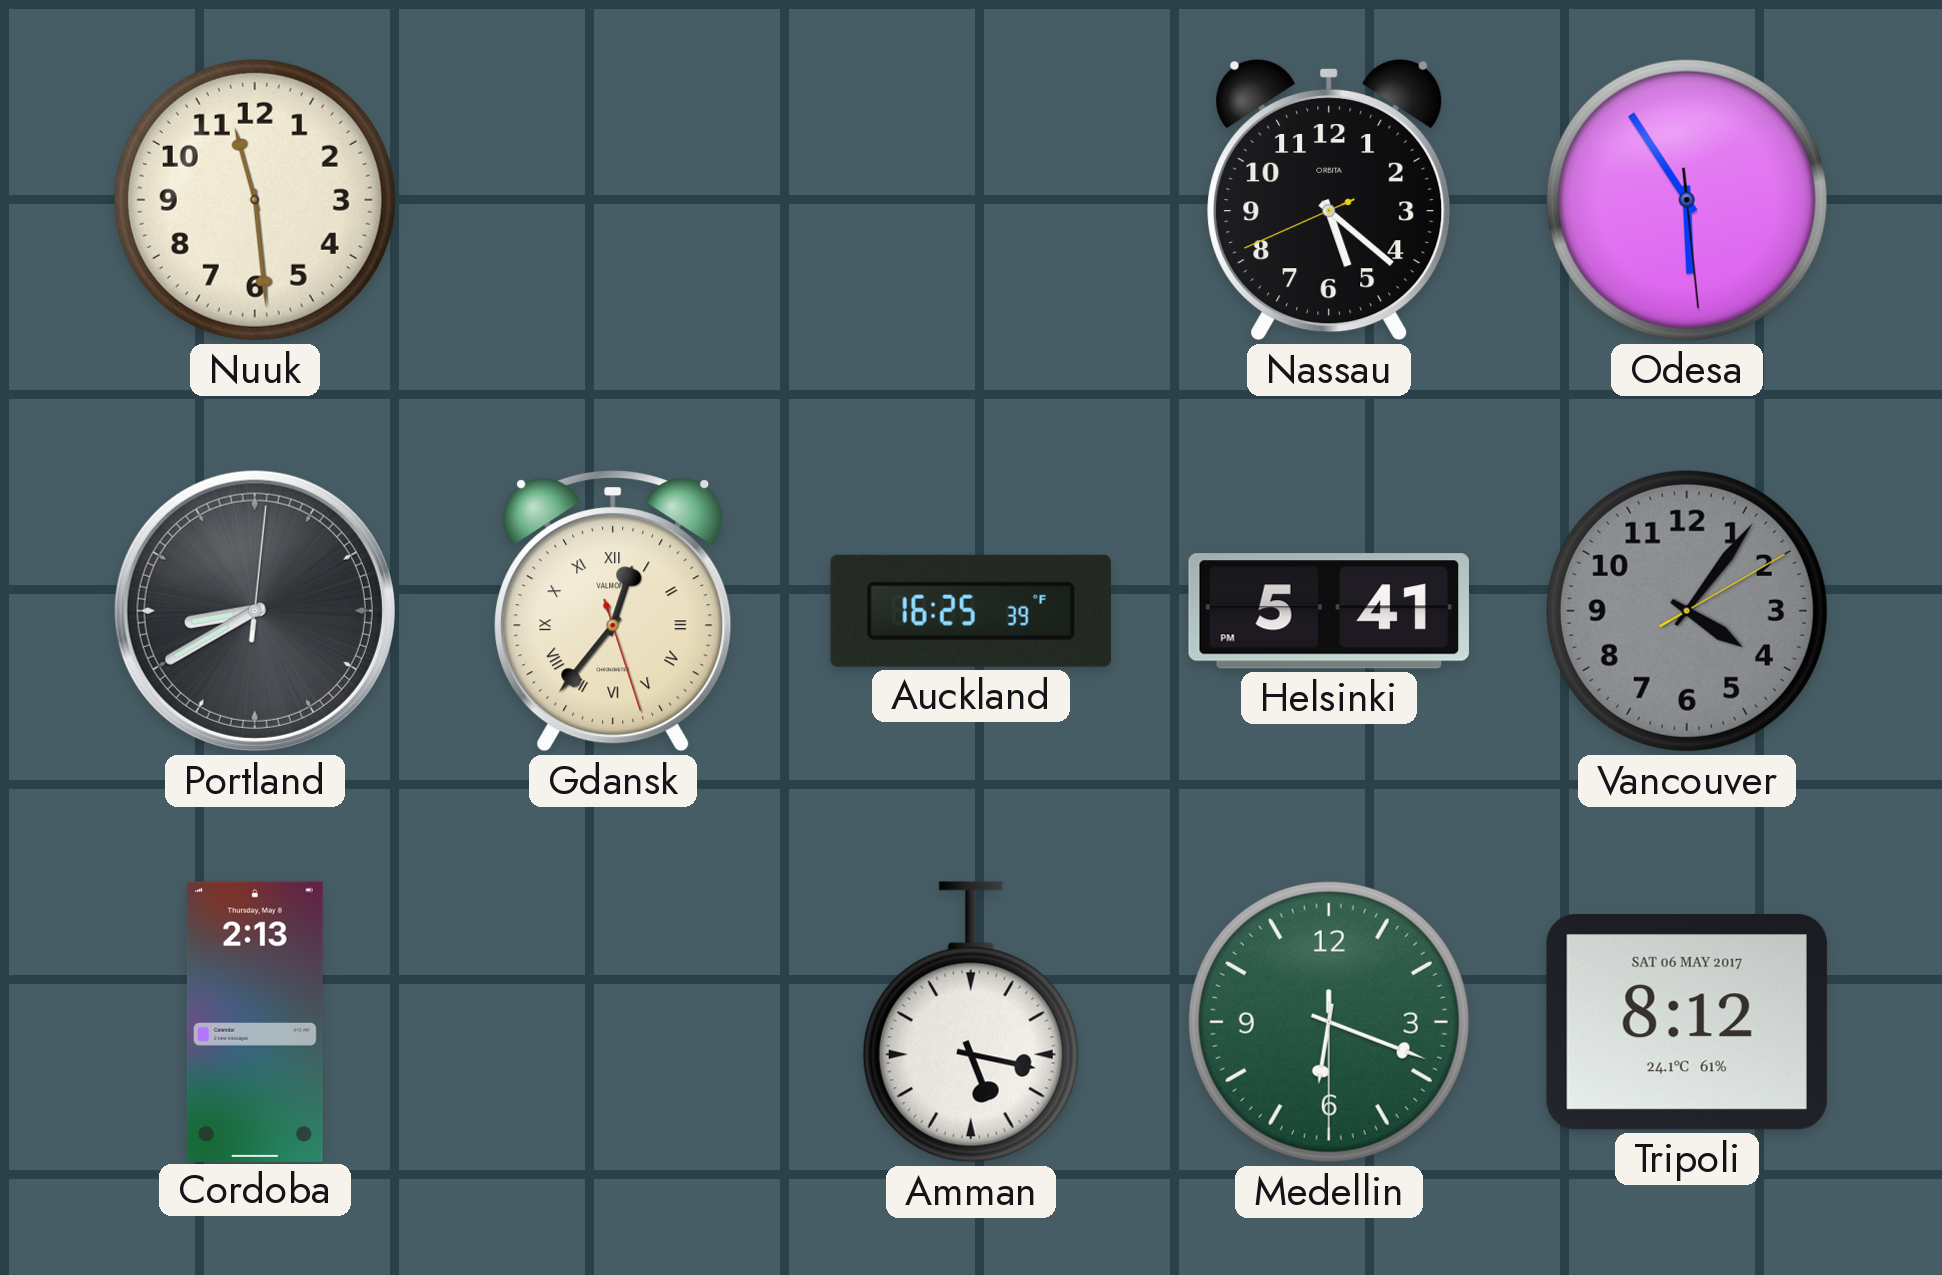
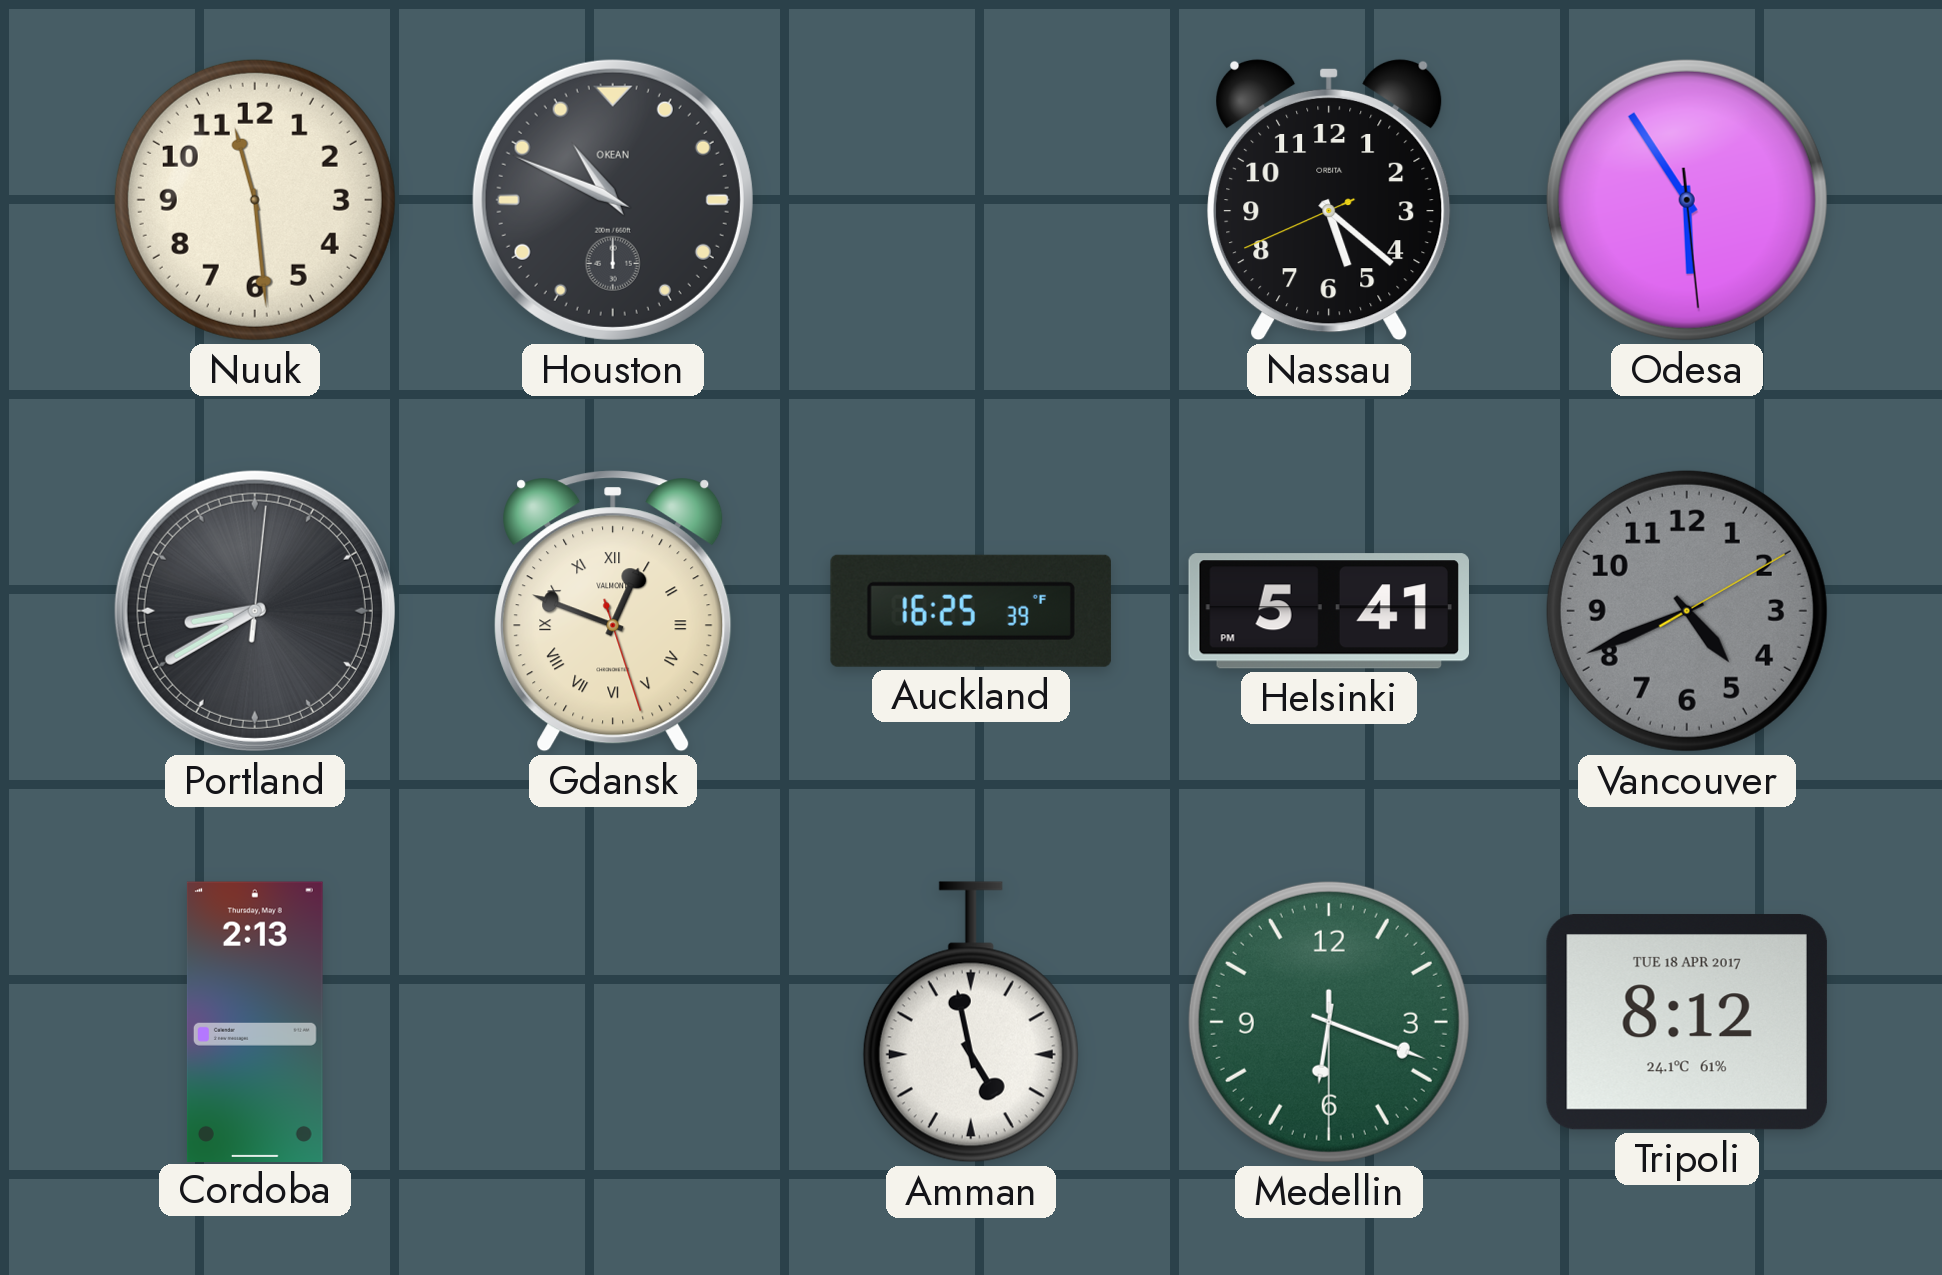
Houston: none -> 10:49 (613, 200)
Gdansk: 12:36 -> 12:48 (613, 611)
Vancouver: 4:06 -> 4:41 (1687, 611)
Amman: 5:17 -> 4:58 (971, 1022)
Tripoli date: SAT 06 MAY 2017 -> TUE 18 APR 2017 (1687, 1023)
